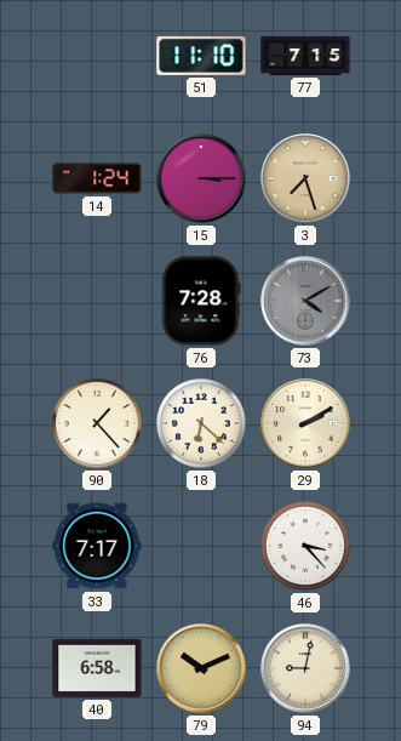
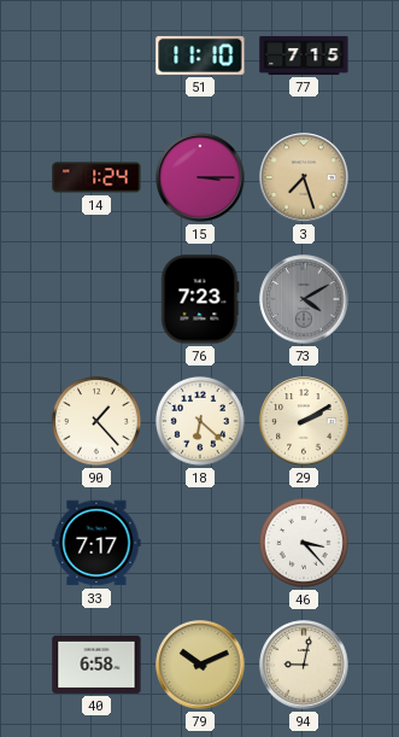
76: 7:28 -> 7:23 (200, 299)
